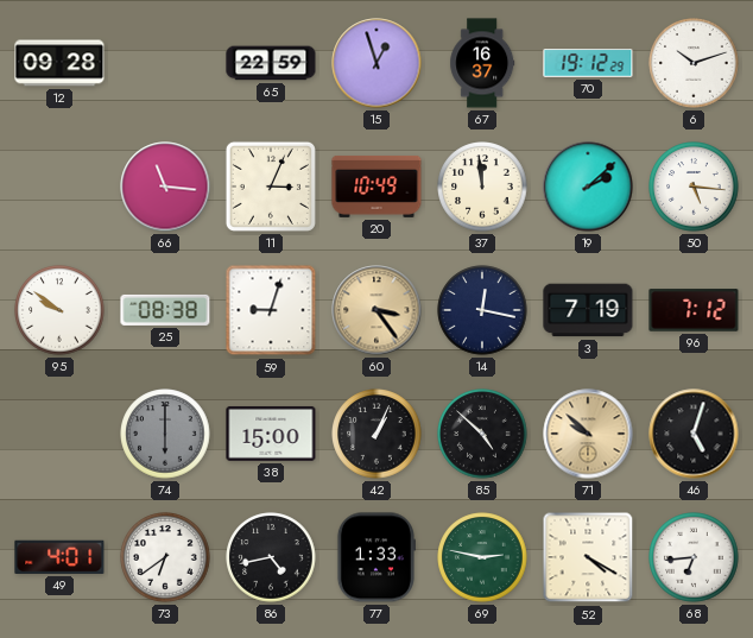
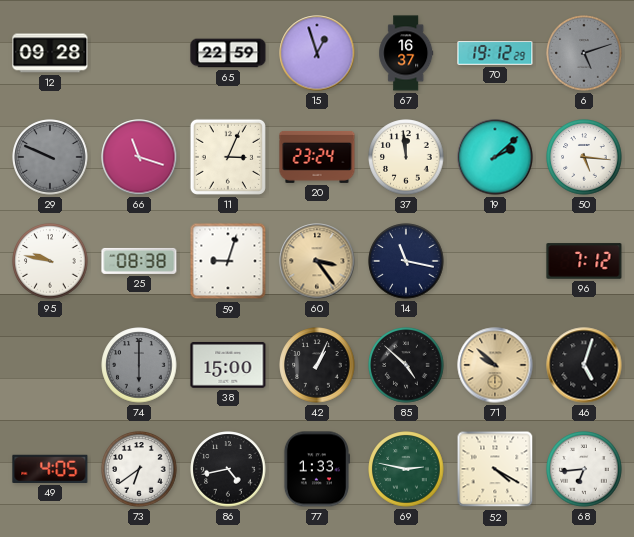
6: 10:12 -> 5:12 (584, 53)
6 dial: white -> grey (584, 53)
29: none -> 9:49 (50, 157)
66: 11:16 -> 11:18 (139, 157)
20: 10:49 -> 23:24 (317, 157)
95: 9:51 -> 9:47 (50, 261)
14: 12:17 -> 11:17 (406, 261)
3: 7:19 -> none (588, 310)
49: 4:01 -> 4:05 (50, 469)
